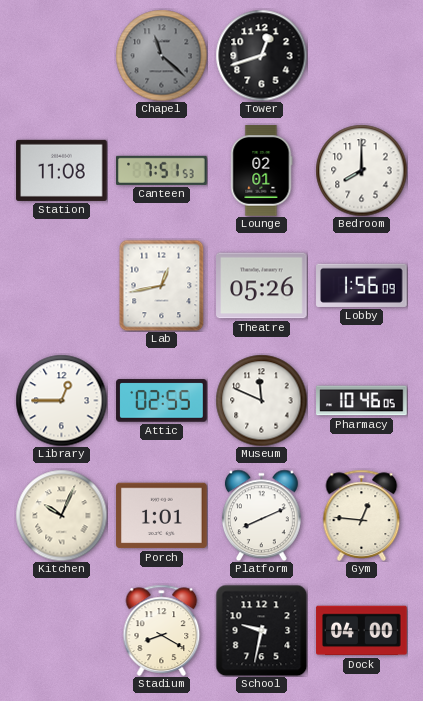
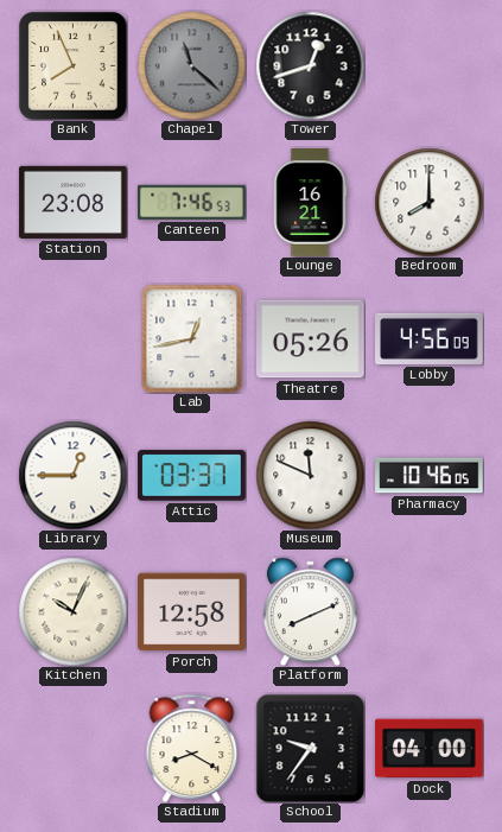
Bank: none -> 7:56 (72, 65)
Station: 11:08 -> 23:08 (74, 202)
Canteen: 7:51 -> 7:46 (192, 202)
Lounge: 02:01 -> 16:21 (311, 203)
Lobby: 1:56 -> 4:56 (430, 338)
Attic: 02:55 -> 03:37 (192, 476)
Porch: 1:01 -> 12:58 (192, 612)
Gym: 12:46 -> none (362, 515)
School: 9:32 -> 9:36 (310, 748)
